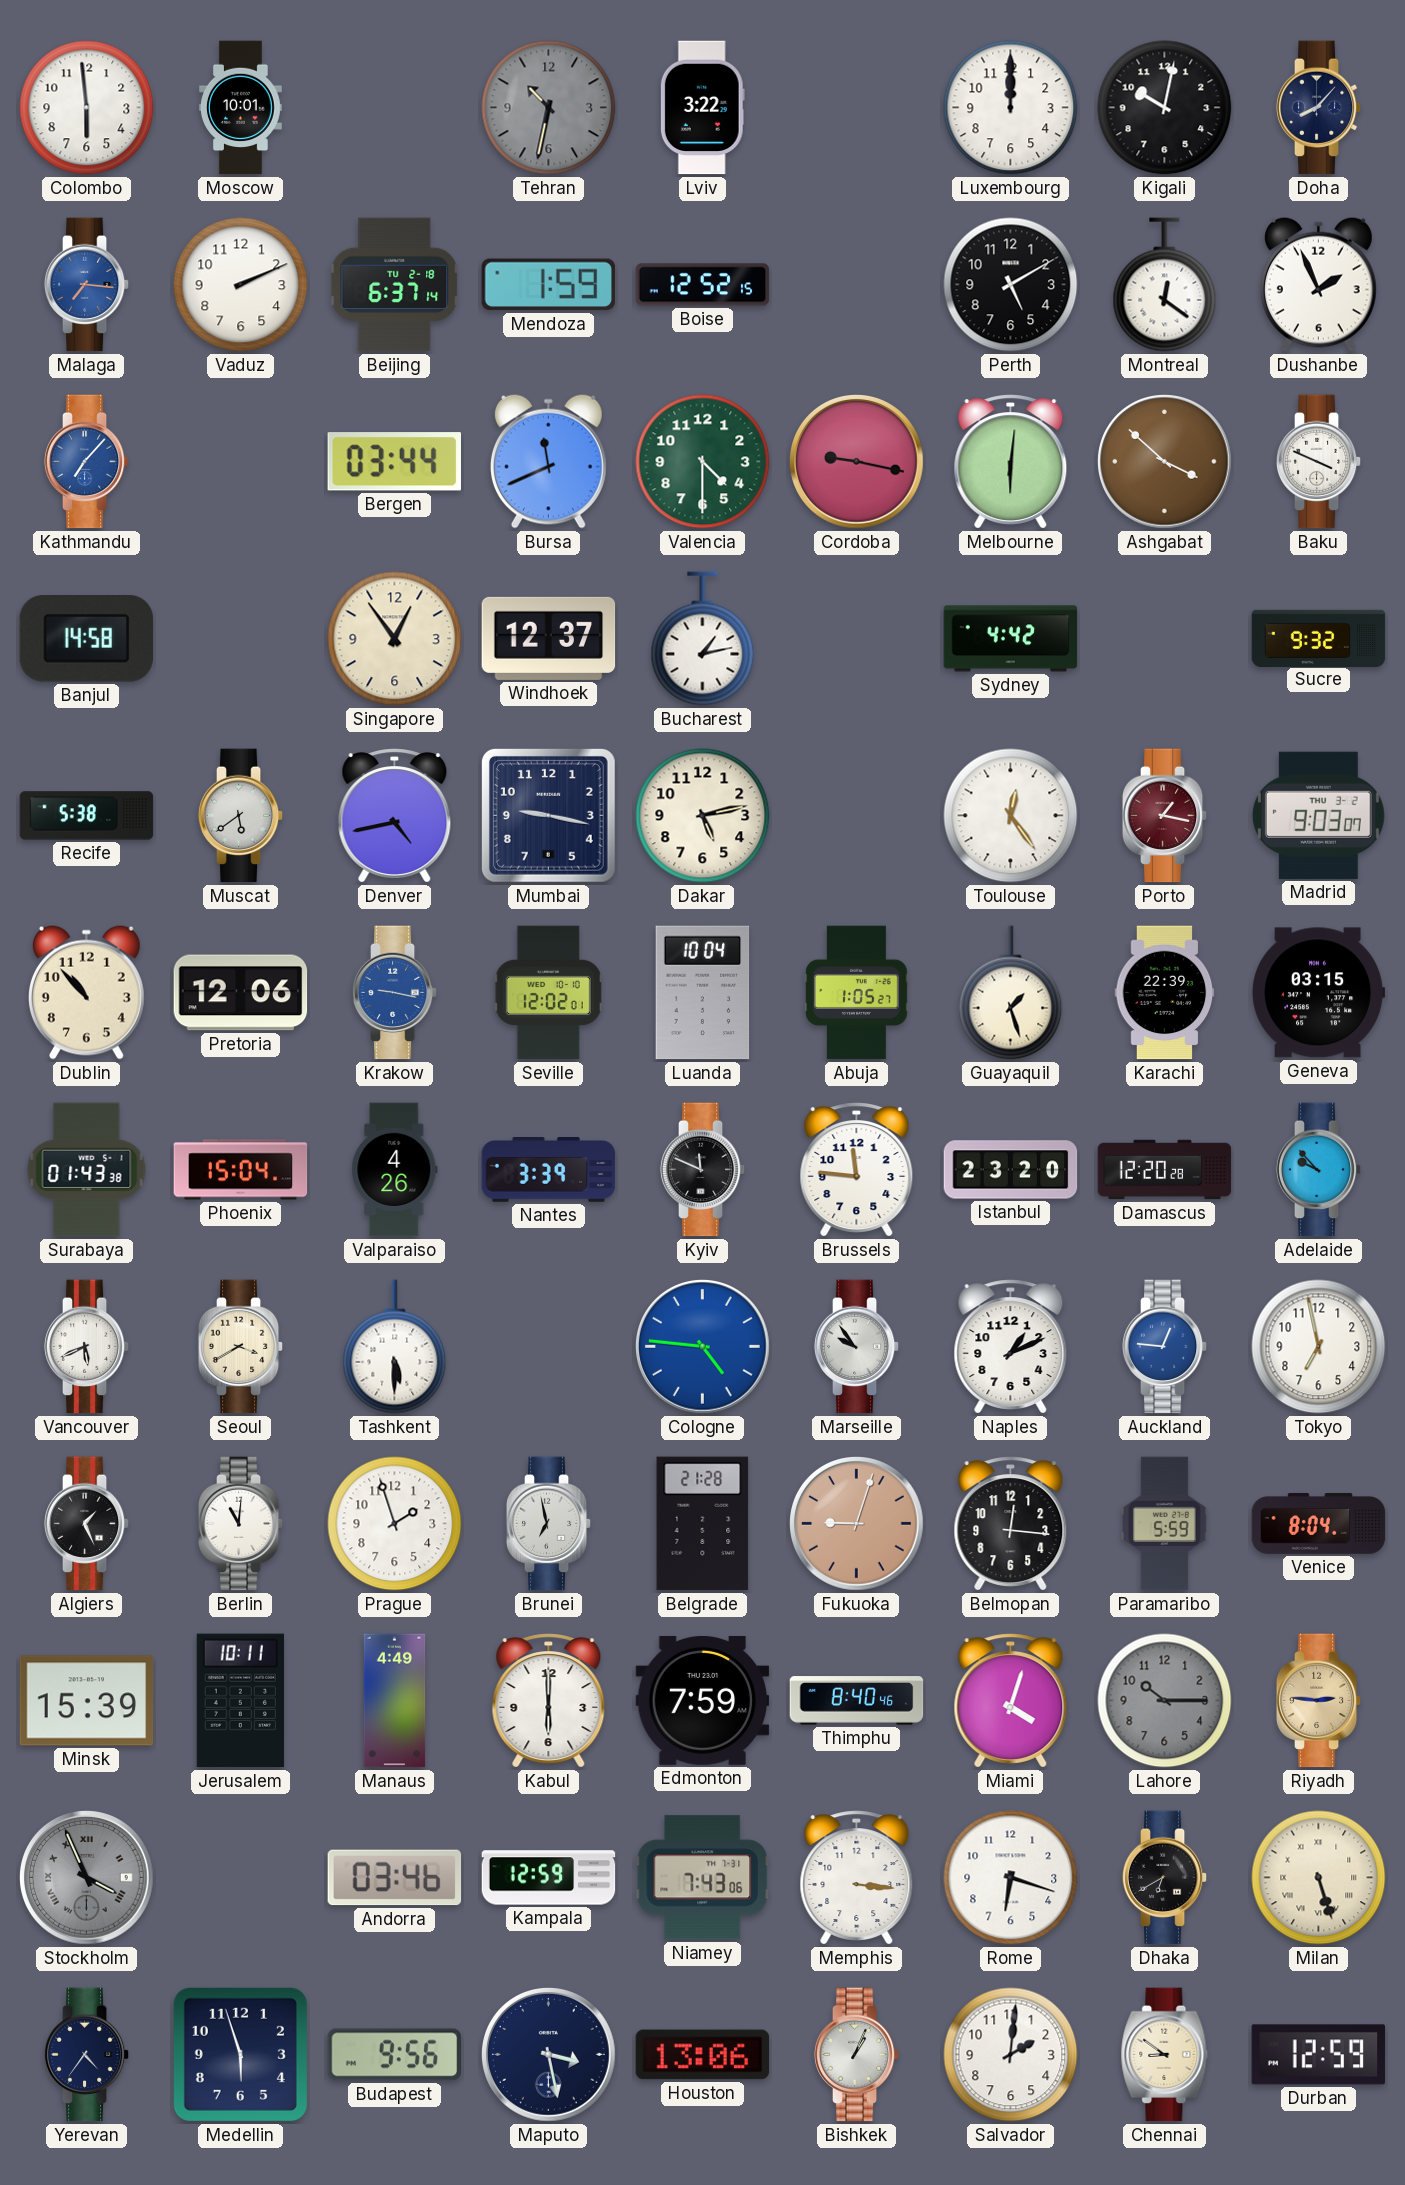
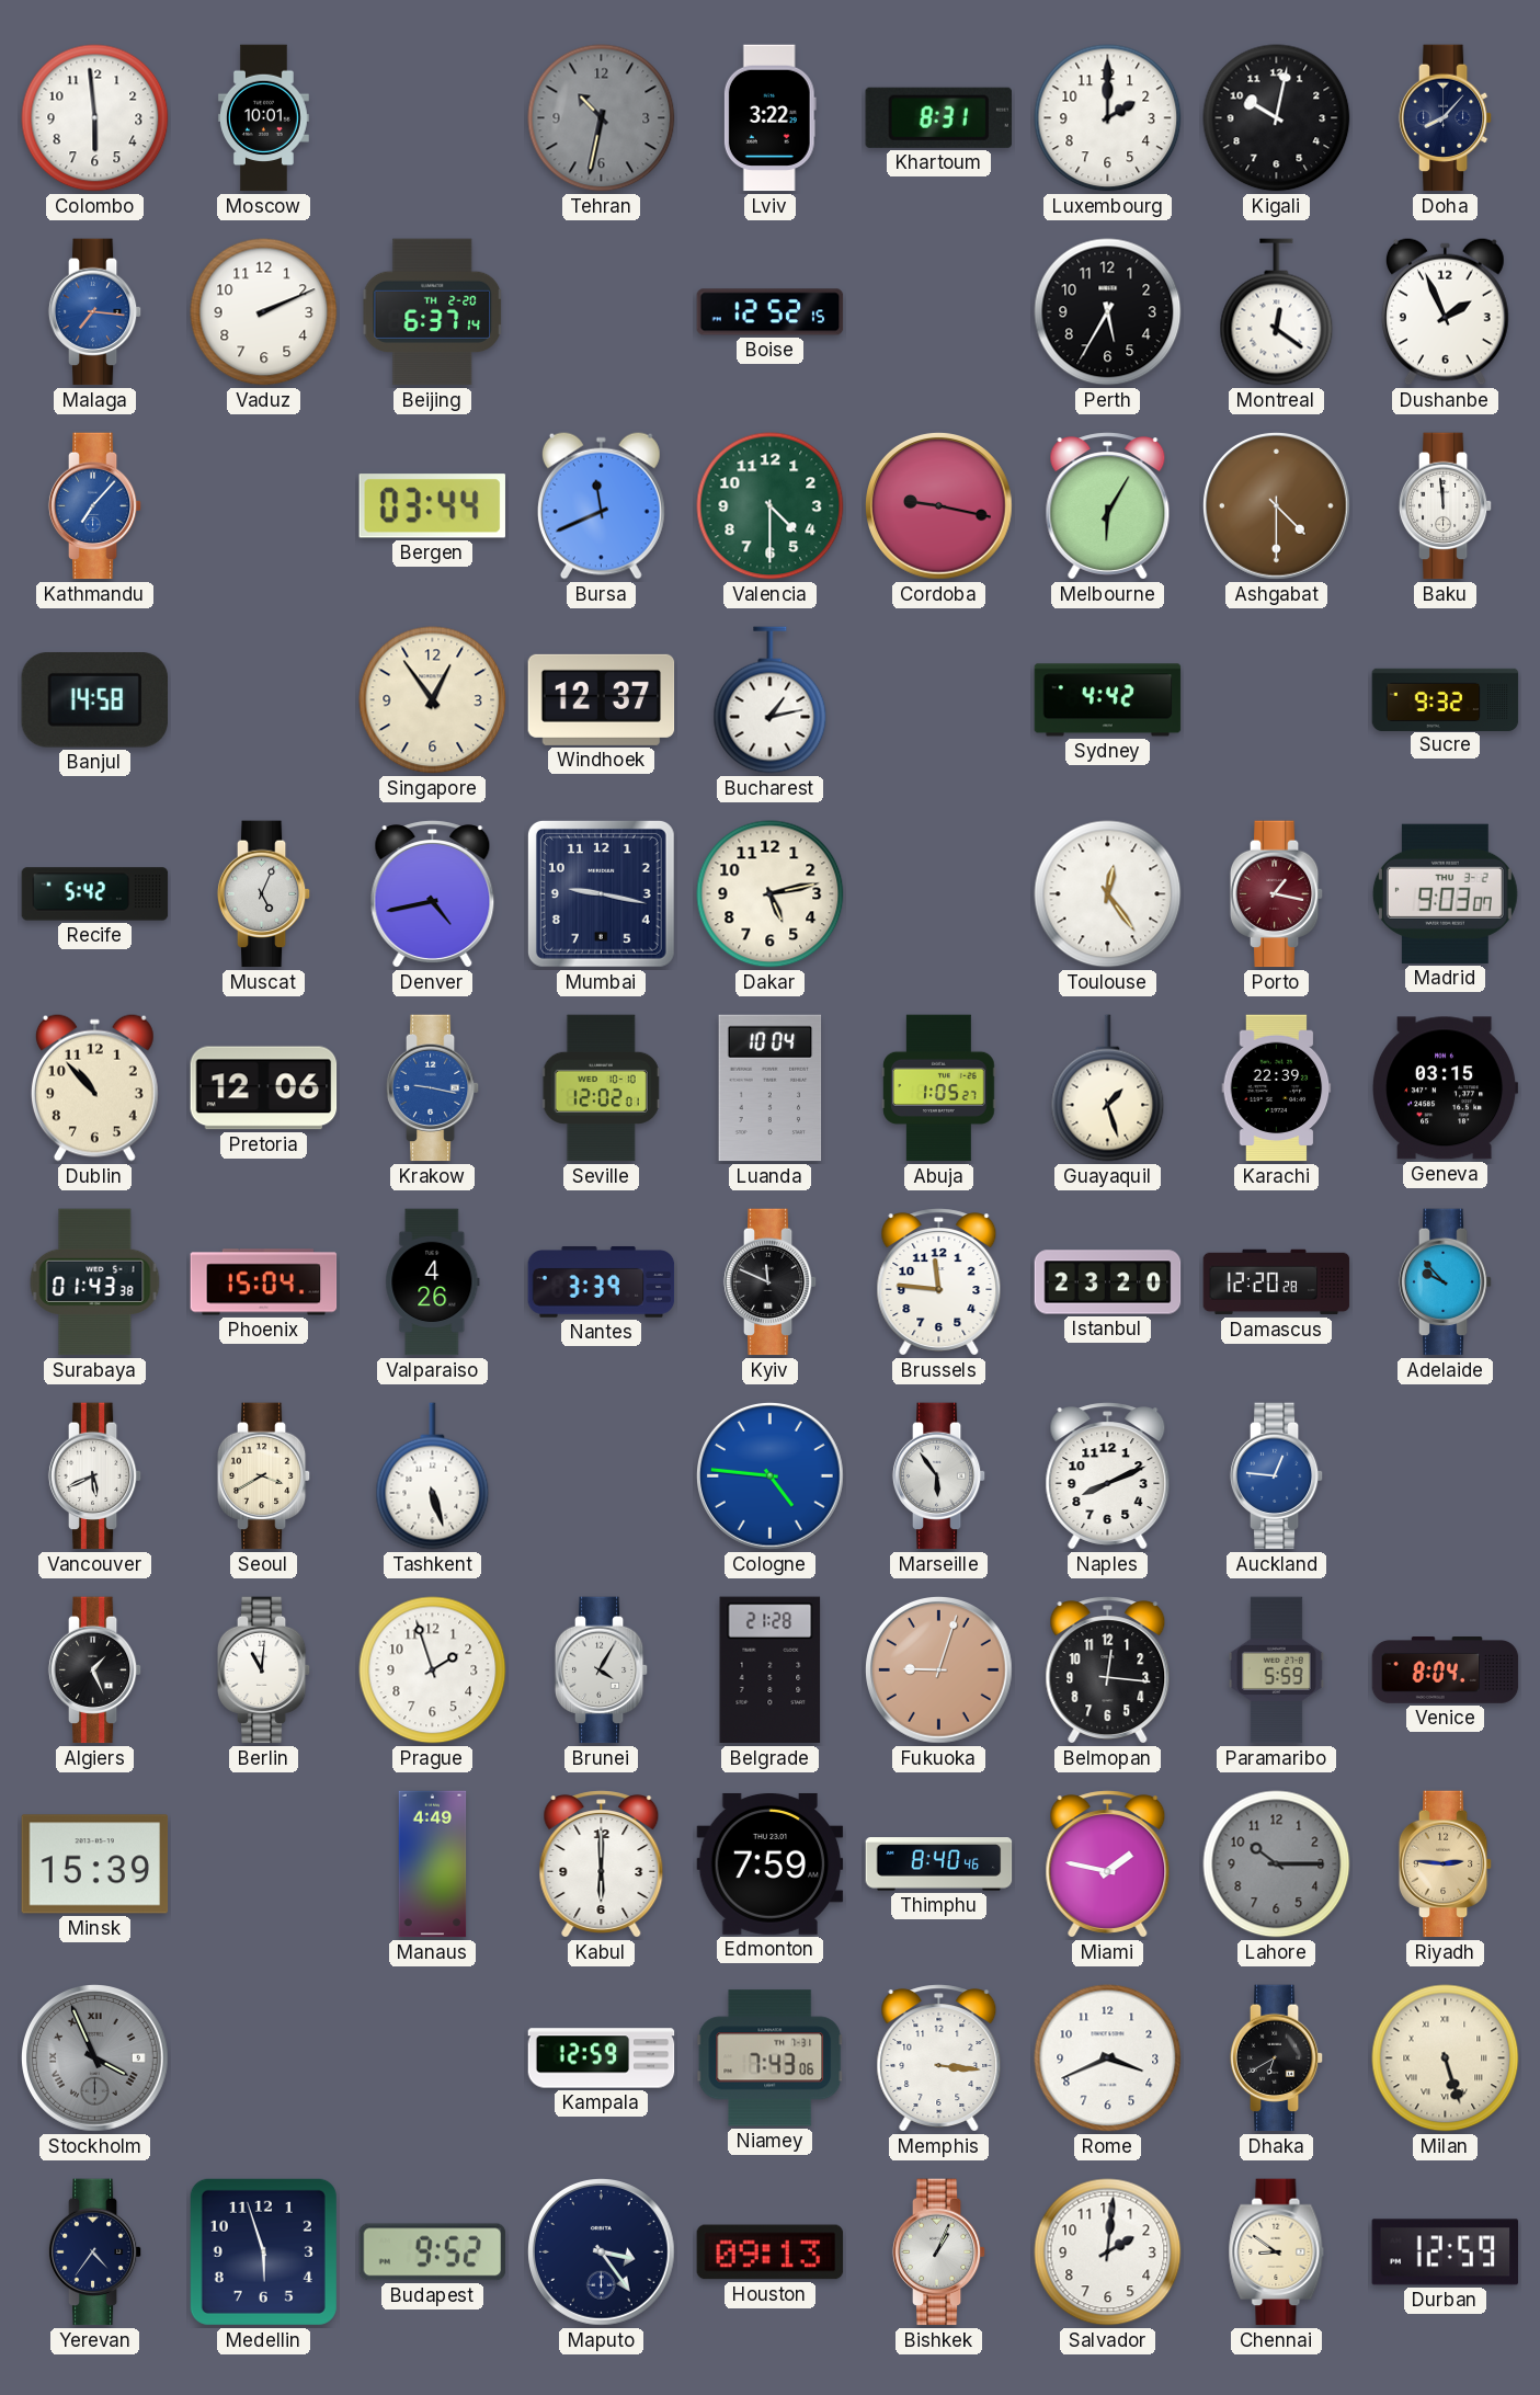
Khartoum: none -> 8:31 (938, 117)
Luxembourg: 12:00 -> 2:00 (1108, 118)
Beijing date: TU 2-18 -> TH 2-20 (433, 312)
Mendoza: 1:59 -> none (548, 285)
Perth: 5:10 -> 5:35 (1108, 312)
Melbourne: 6:01 -> 6:05 (1108, 506)
Ashgabat: 3:52 -> 4:30 (1277, 506)
Baku: 3:49 -> 11:59 (1446, 506)
Recife: 5:38 -> 5:42 (95, 894)
Muscat: 5:39 -> 5:04 (264, 894)
Tashkent: 5:30 -> 5:27 (433, 1476)
Marseille: 9:54 -> 5:54 (939, 1476)
Naples: 1:11 -> 8:11 (1108, 1476)
Tokyo: 6:58 -> none (1319, 1347)
Brunei: 6:58 -> 4:05 (602, 1670)
Jerusalem: 10:11 -> none (240, 1701)
Miami: 4:03 -> 1:47 (1108, 1864)
Andorra: 03:46 -> none (395, 1878)
Rome: 6:18 -> 3:41 (1108, 2058)
Budapest: 9:56 -> 9:52 (433, 2253)
Maputo: 3:28 -> 3:24 (602, 2253)
Houston: 13:06 -> 09:13 (771, 2253)
